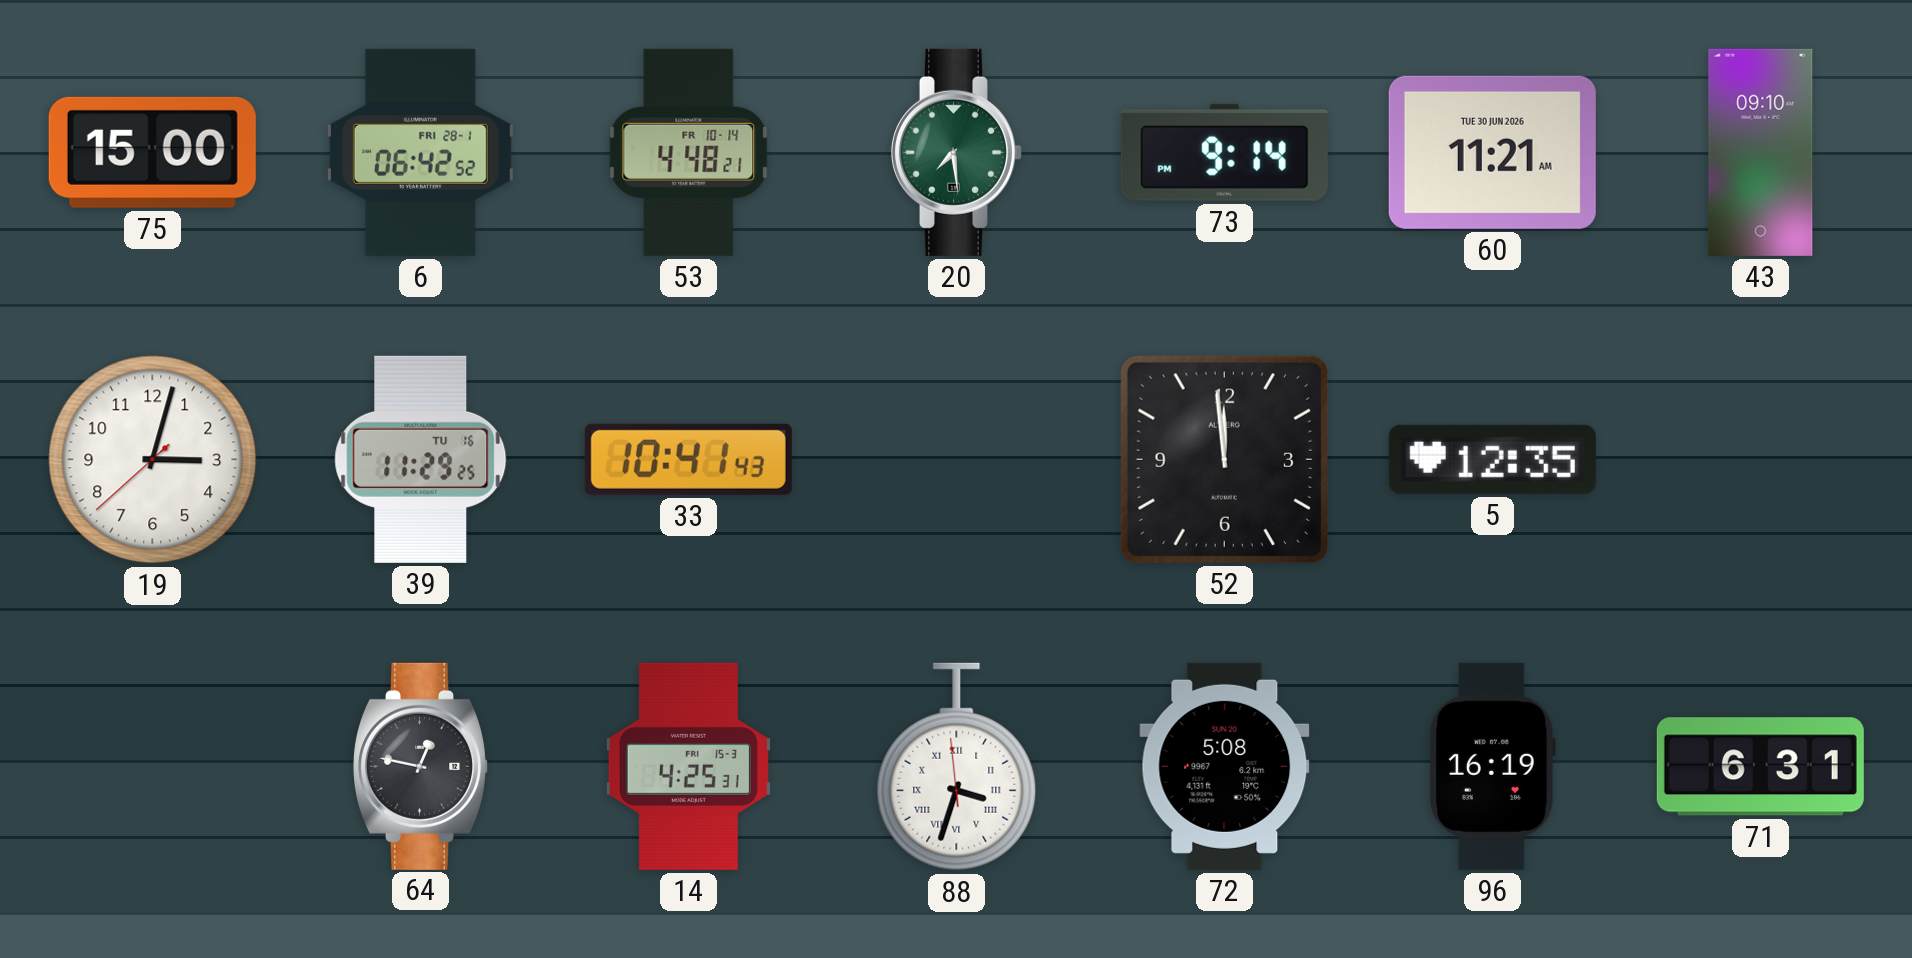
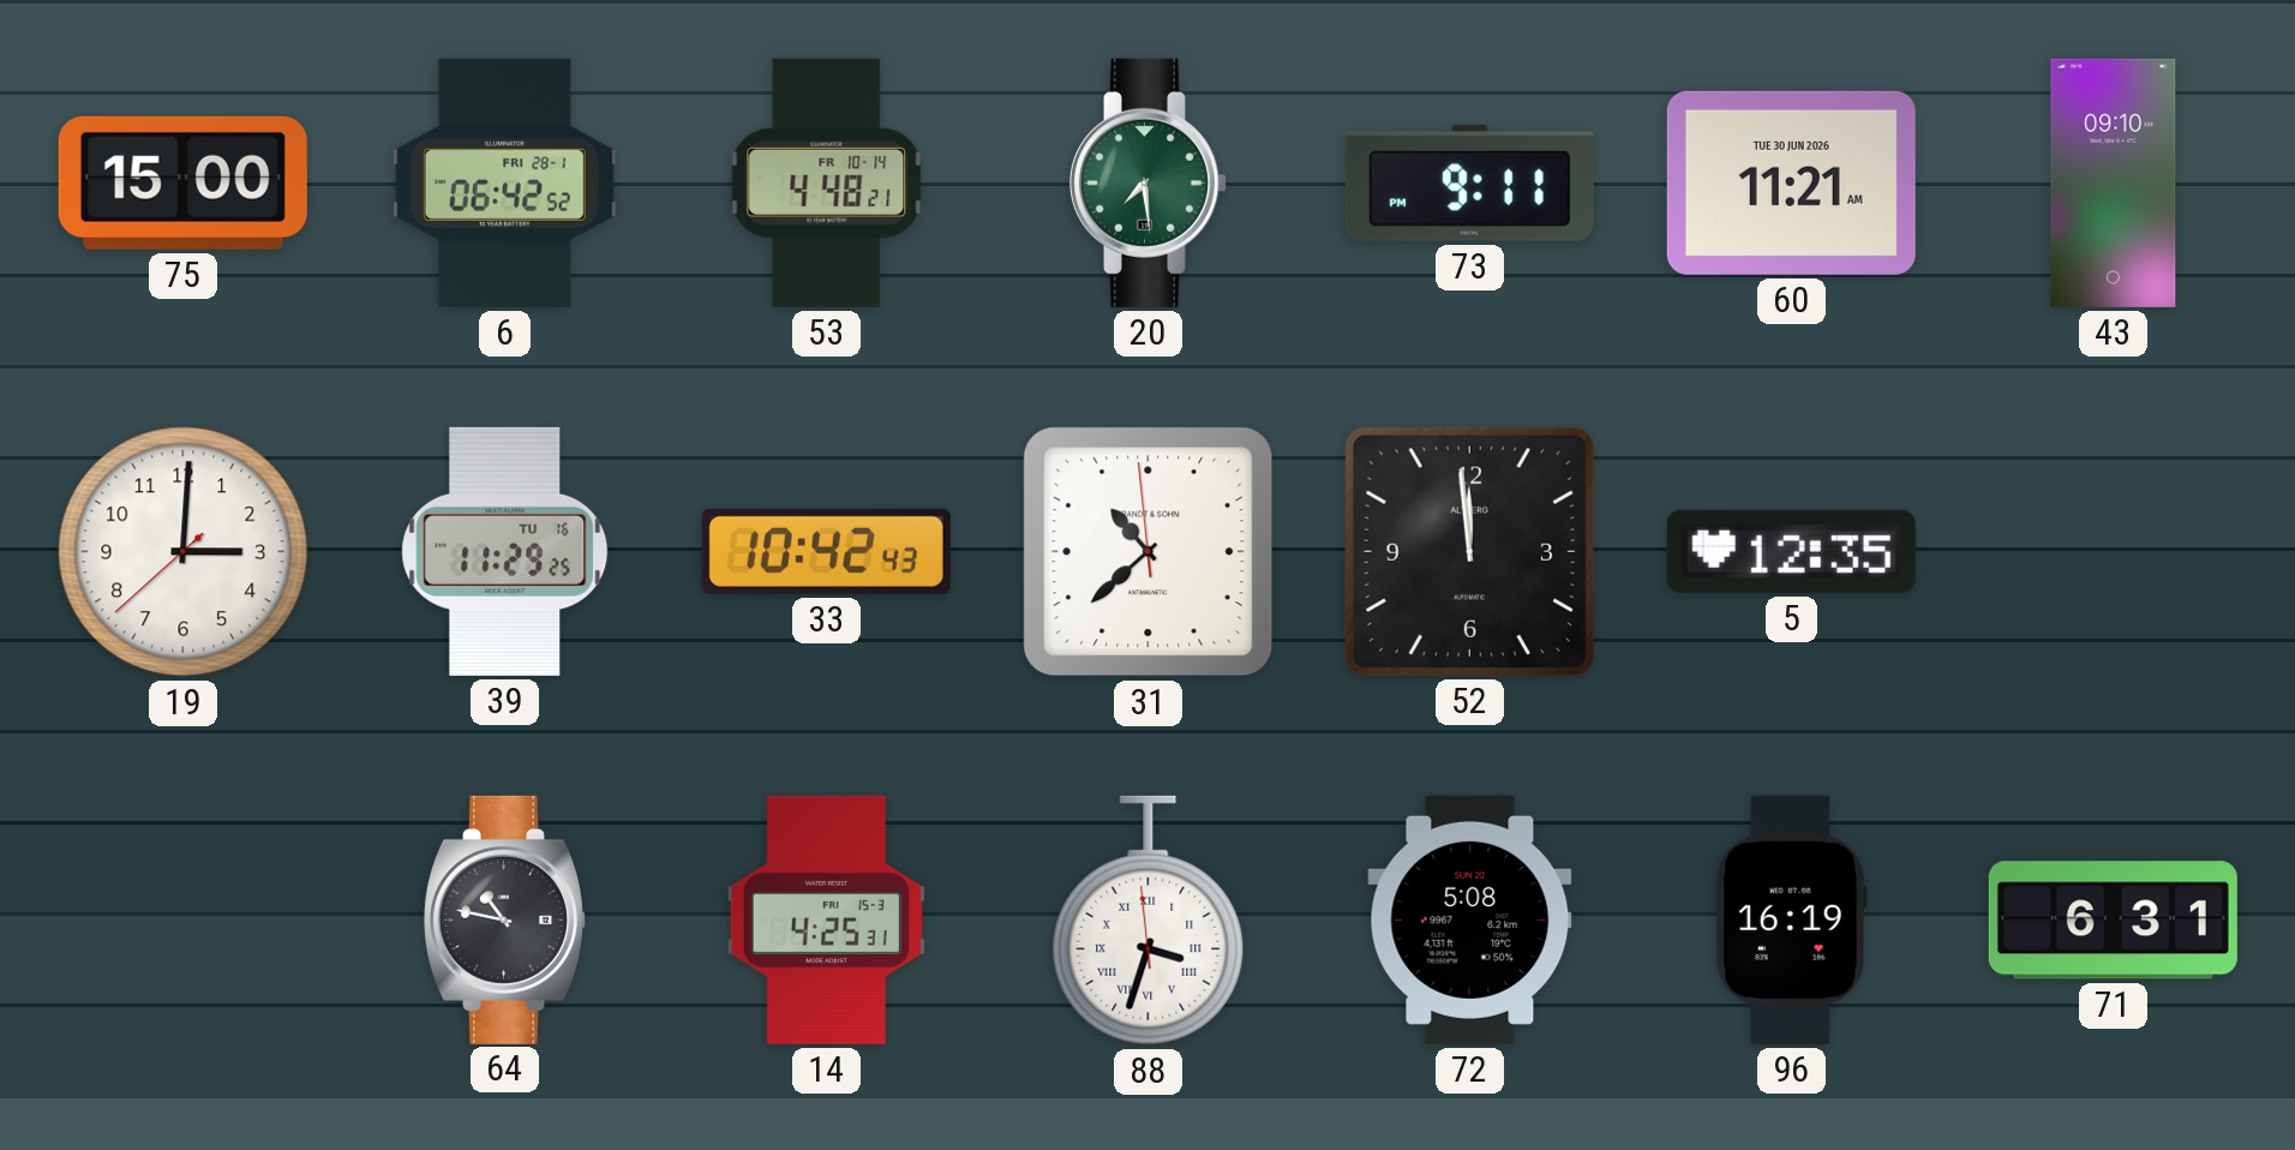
73: 9:14 -> 9:11 (1469, 182)
19: 3:02 -> 3:00 (184, 552)
33: 10:41 -> 10:42 (826, 551)
31: none -> 10:37 (1149, 552)
64: 12:47 -> 10:47 (504, 920)
